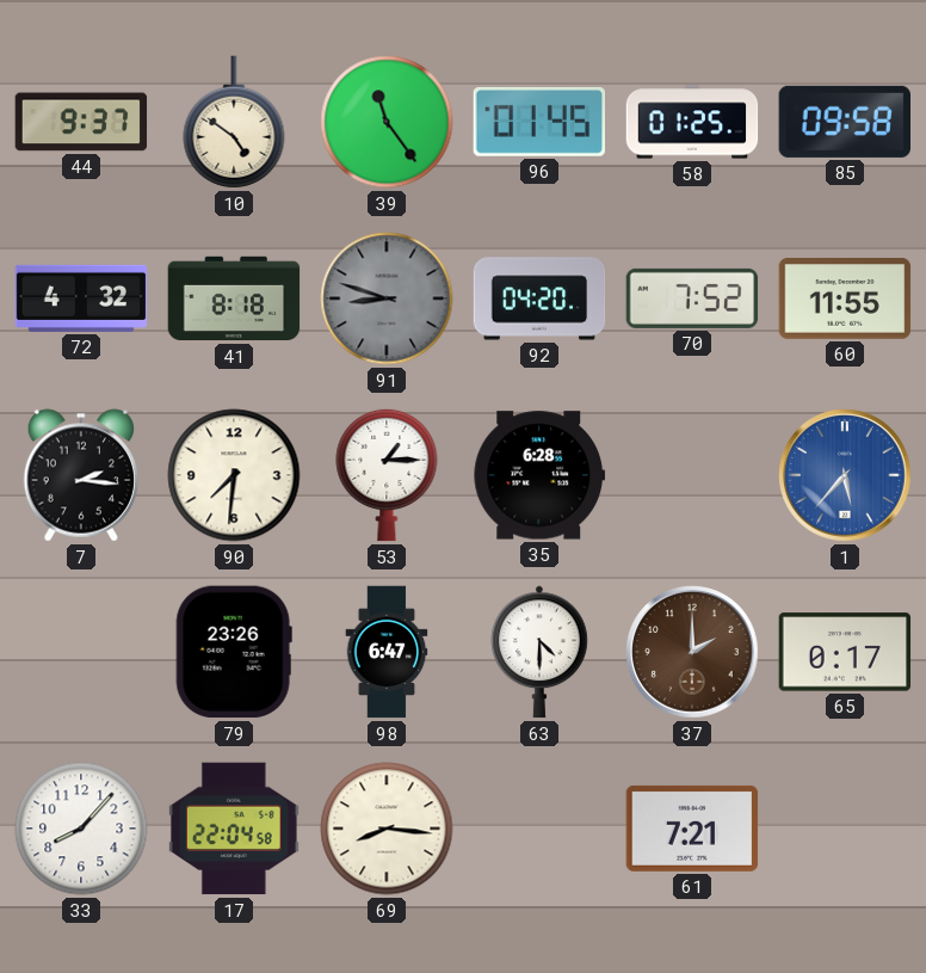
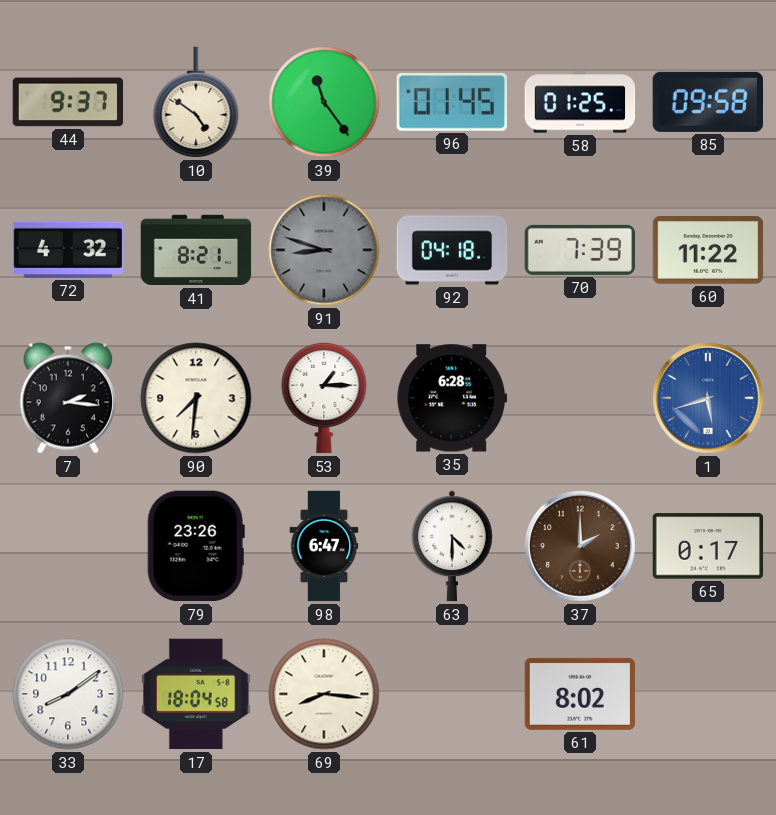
41: 8:18 -> 8:21 (196, 250)
92: 04:20 -> 04:18 (452, 250)
70: 7:52 -> 7:39 (580, 250)
60: 11:55 -> 11:22 (708, 251)
1: 5:37 -> 5:42 (708, 398)
33: 8:07 -> 8:09 (68, 694)
17: 22:04 -> 18:04 (196, 694)
61: 7:21 -> 8:02 (580, 694)
